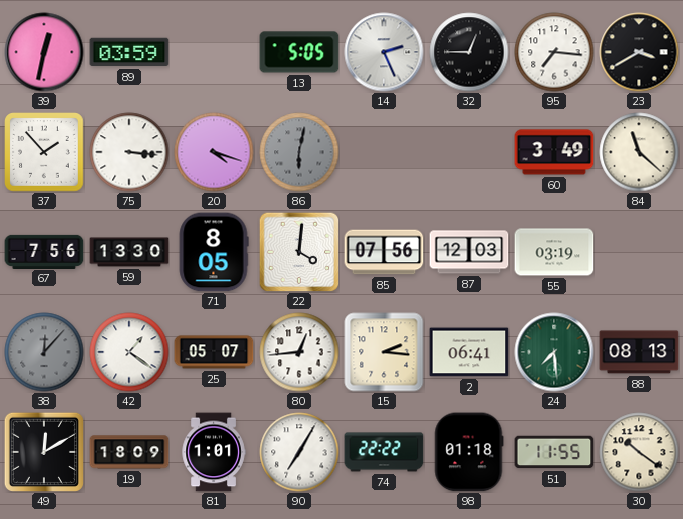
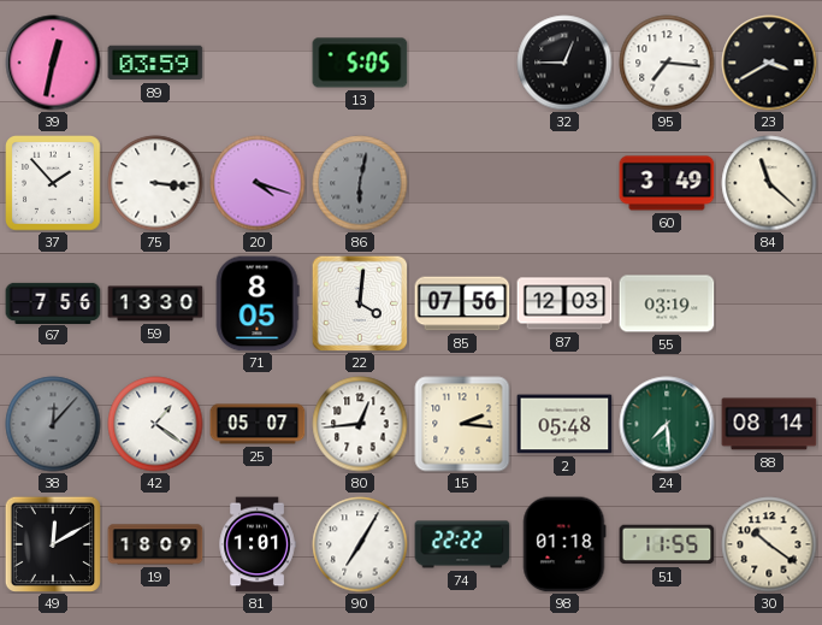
14: 2:26 -> none (384, 52)
2: 06:41 -> 05:48 (564, 424)
88: 08:13 -> 08:14 (769, 424)
